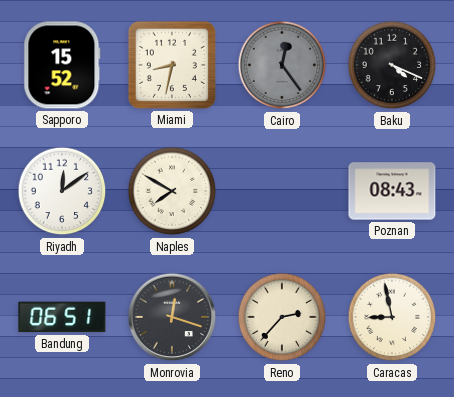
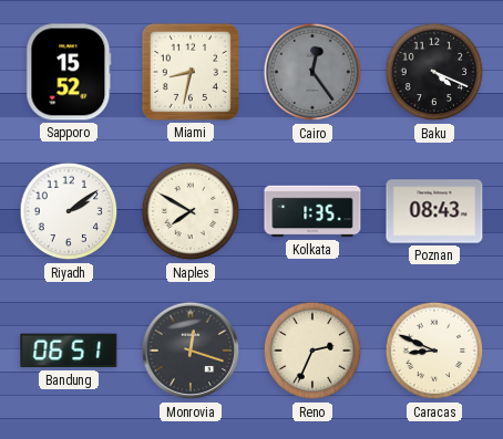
Riyadh: 12:09 -> 2:09 (69, 211)
Kolkata: none -> 1:35 (312, 211)
Reno: 2:37 -> 2:34 (312, 351)
Caracas: 8:58 -> 8:49 (434, 351)
